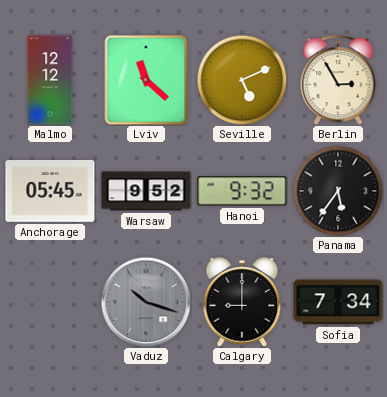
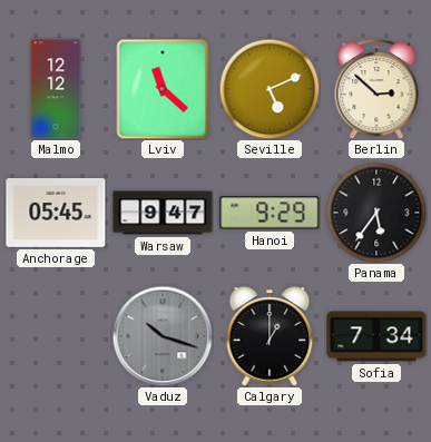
Berlin: 2:55 -> 2:52 (376, 89)
Warsaw: 9:52 -> 9:47 (163, 213)
Hanoi: 9:32 -> 9:29 (270, 213)
Calgary: 9:00 -> 1:00 (270, 336)
